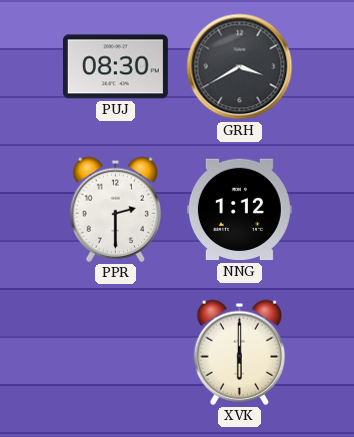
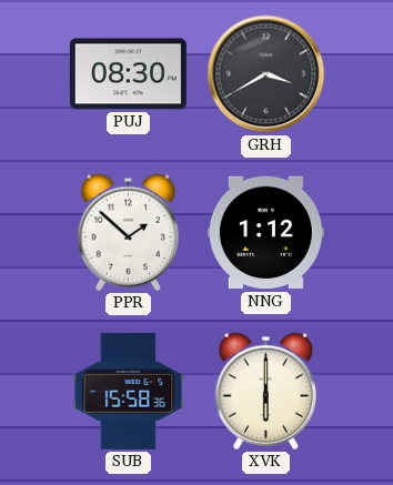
PPR: 2:30 -> 1:52 (128, 232)
SUB: none -> 15:58 (129, 391)
